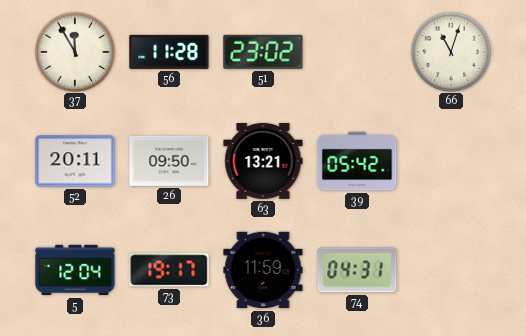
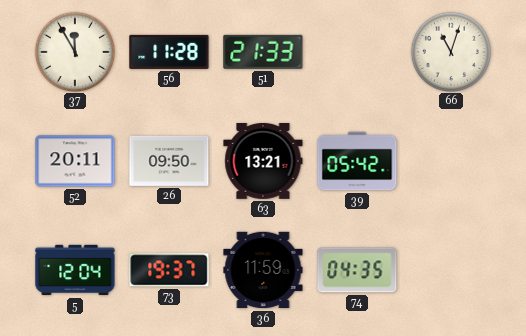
51: 23:02 -> 21:33 (263, 52)
73: 19:17 -> 19:37 (169, 270)
74: 04:31 -> 04:35 (357, 270)
